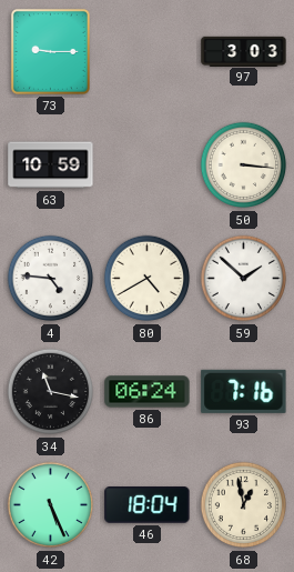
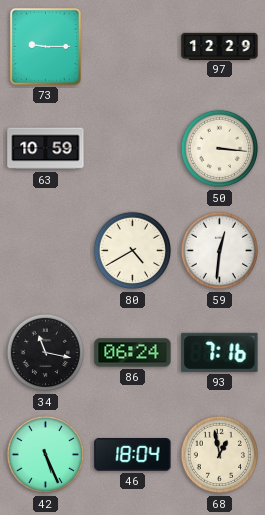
97: 3:03 -> 12:29 (220, 46)
4: 4:46 -> none (51, 279)
59: 1:52 -> 12:31 (220, 251)
